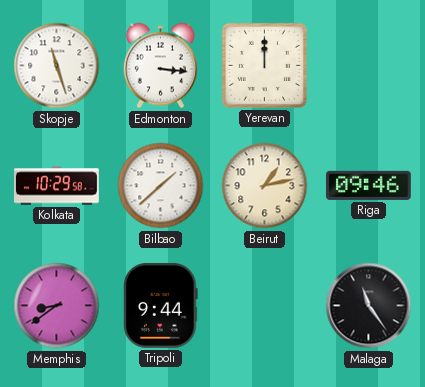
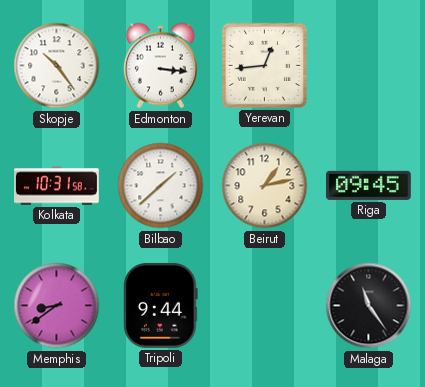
Skopje: 11:27 -> 10:24 (57, 66)
Yerevan: 12:00 -> 12:44 (264, 65)
Kolkata: 10:29 -> 10:31 (57, 186)
Riga: 09:46 -> 09:45 (368, 185)
